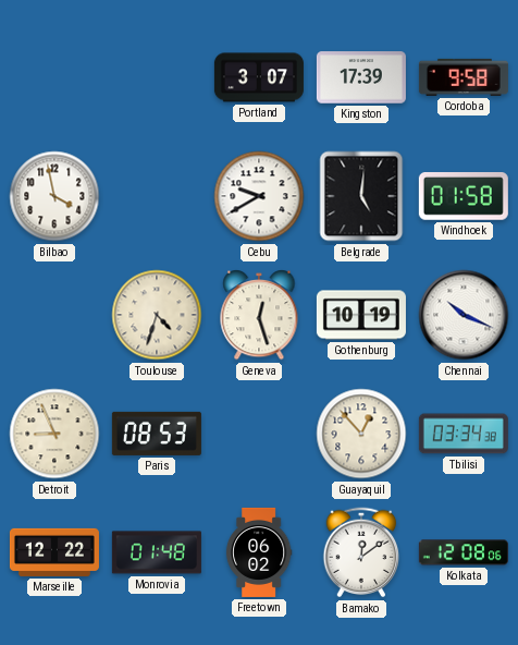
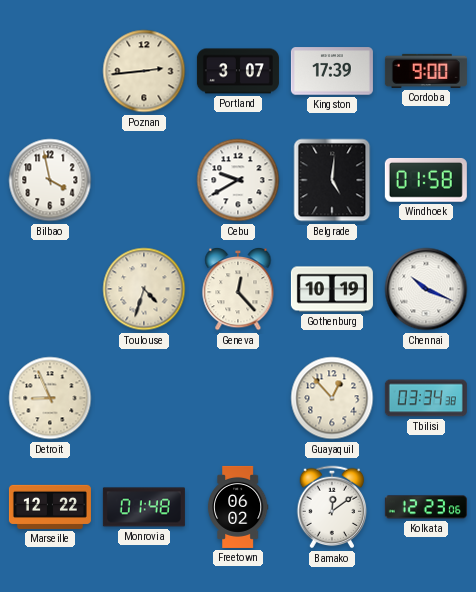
Poznan: none -> 2:44 (144, 71)
Cordoba: 9:58 -> 9:00 (426, 71)
Geneva: 12:27 -> 12:23 (238, 290)
Paris: 08:53 -> none (157, 434)
Kolkata: 12:08 -> 12:23 (426, 507)
